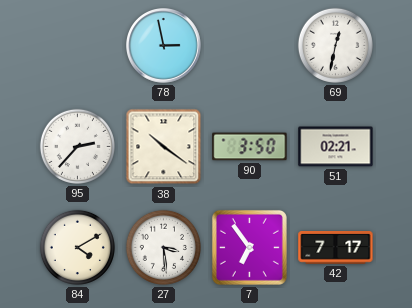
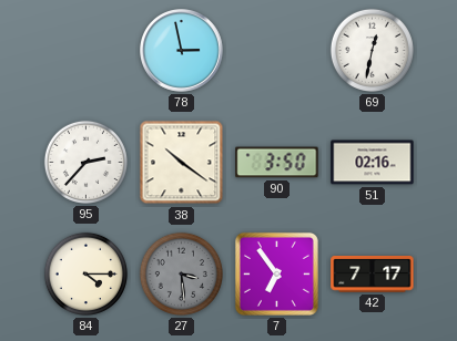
51: 02:21 -> 02:16 (373, 163)
84: 4:10 -> 4:15 (85, 273)
27 dial: white -> grey (181, 273)
